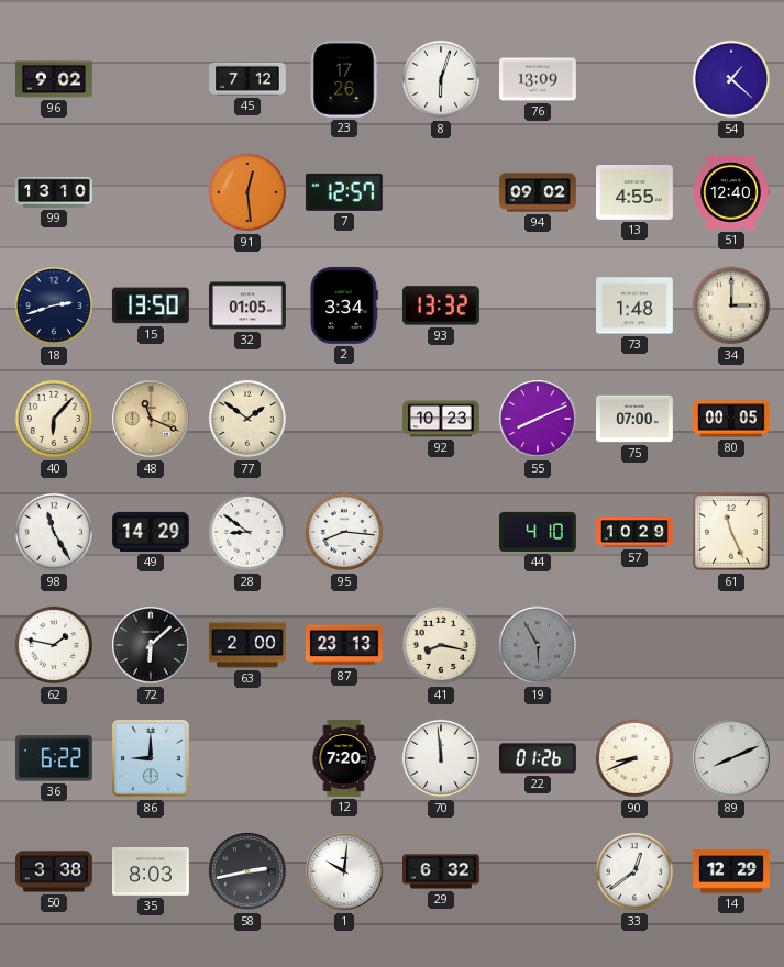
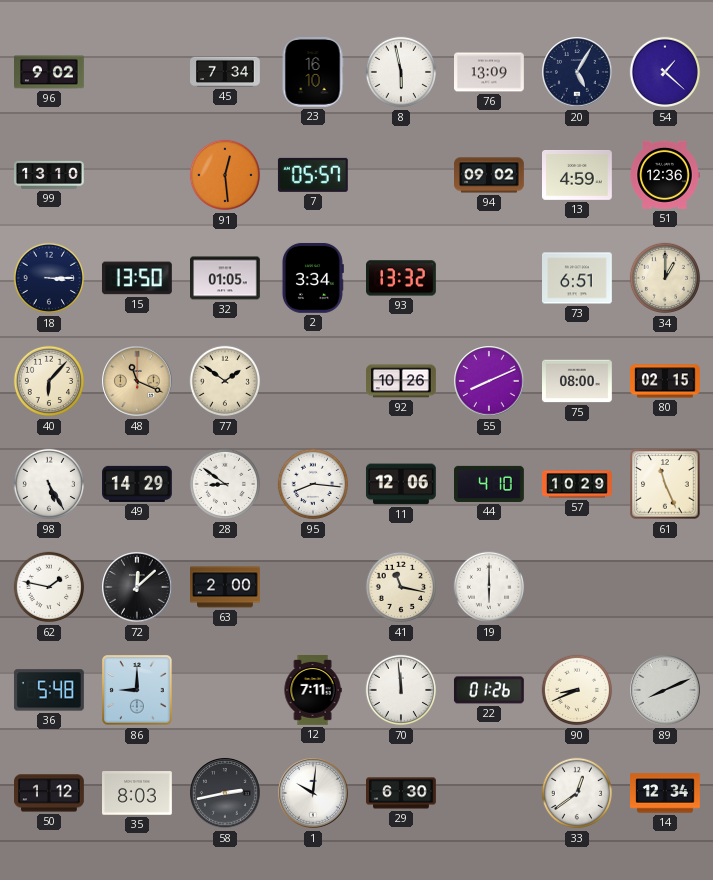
45: 7:12 -> 7:34 (226, 72)
23: 17:26 -> 16:10 (313, 73)
8: 6:03 -> 5:58 (401, 72)
20: none -> 5:05 (577, 72)
7: 12:57 -> 05:57 (313, 175)
13: 4:55 -> 4:59 (578, 176)
51: 12:40 -> 12:36 (665, 175)
18: 2:42 -> 3:15 (49, 278)
73: 1:48 -> 6:51 (578, 278)
34: 3:00 -> 1:00 (665, 278)
92: 10:23 -> 10:26 (402, 381)
75: 07:00 -> 08:00 (578, 381)
80: 00:05 -> 02:15 (666, 381)
98: 11:25 -> 5:25 (49, 484)
11: none -> 12:06 (401, 484)
72: 6:08 -> 12:08 (137, 587)
87: 23:13 -> none (345, 645)
41: 8:17 -> 11:17 (401, 587)
19: 5:55 -> 6:00 (489, 587)
19 dial: grey -> white (489, 587)
36: 6:22 -> 5:48 (49, 690)
12: 7:20 -> 7:11 (313, 691)
50: 3:38 -> 1:12 (50, 793)
29: 6:32 -> 6:30 (402, 793)
14: 12:29 -> 12:34 (666, 793)
